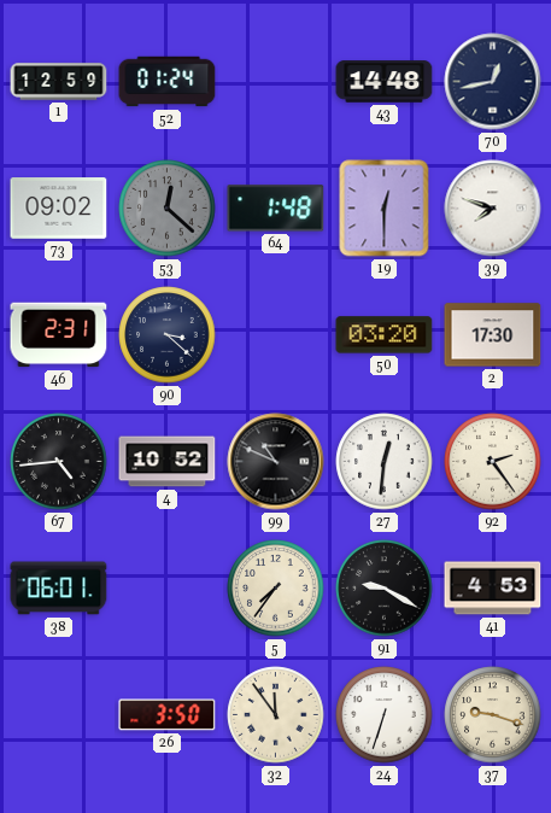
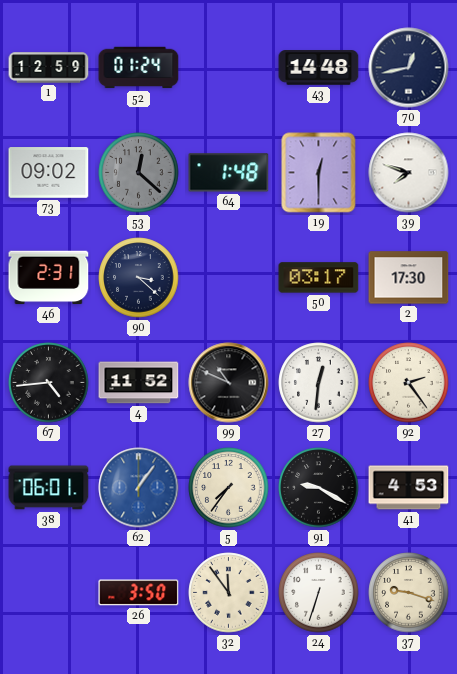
50: 03:20 -> 03:17 (319, 278)
4: 10:52 -> 11:52 (139, 383)
62: none -> 1:06 (139, 488)
